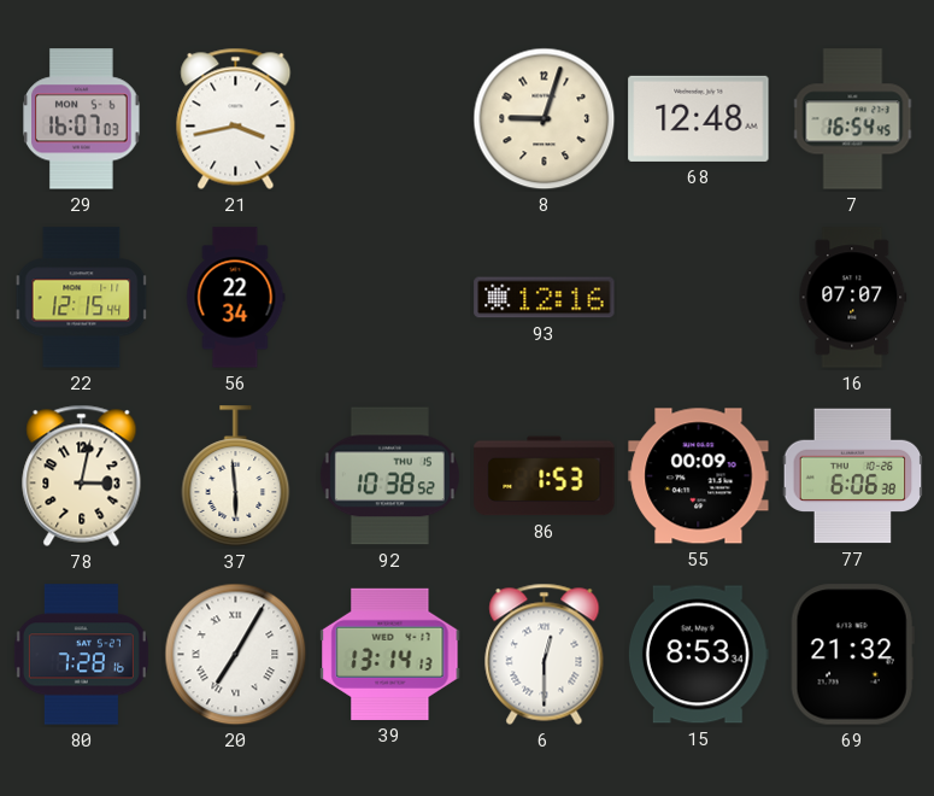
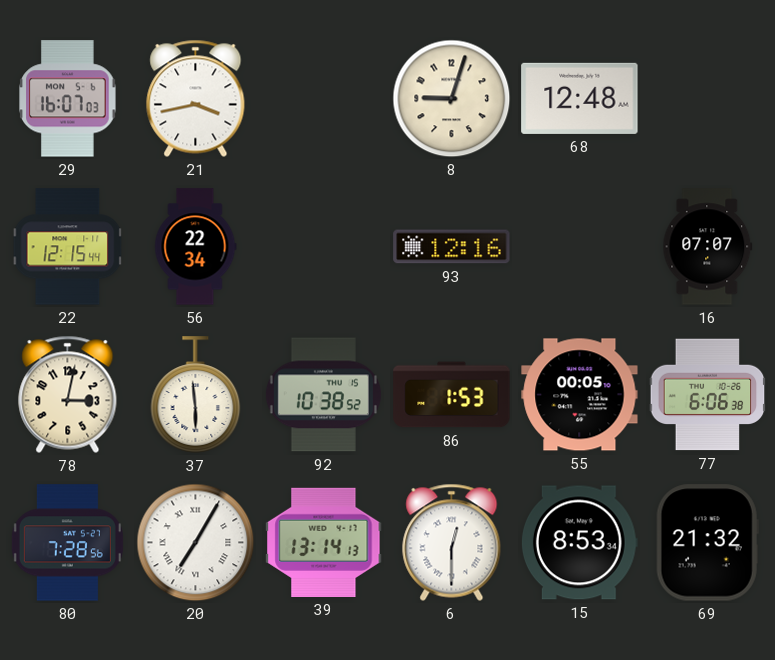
7: 16:54 -> none (853, 119)
55: 00:09 -> 00:05 (580, 395)
80: 7:28:16 -> 7:28:56 (67, 543)
